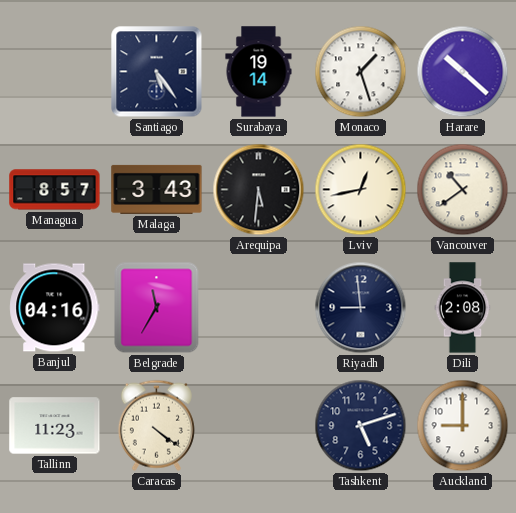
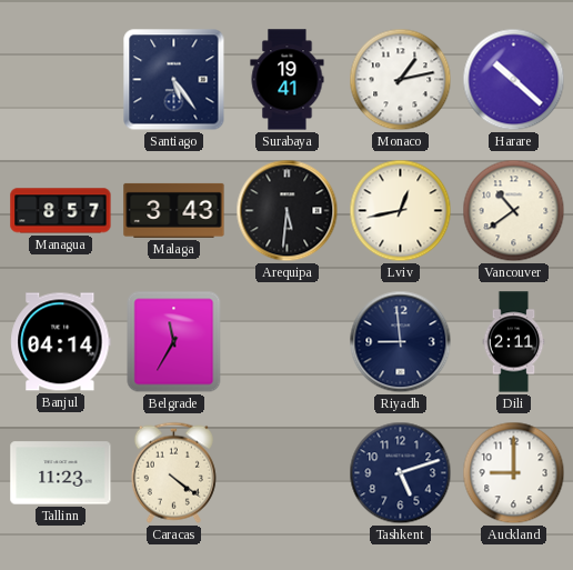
Surabaya: 19:14 -> 19:41 (288, 80)
Monaco: 1:27 -> 1:13 (401, 80)
Banjul: 04:16 -> 04:14 (61, 342)
Dili: 2:08 -> 2:11 (514, 342)
